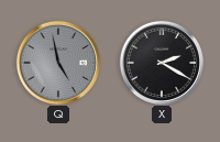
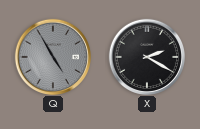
Q: 4:58 -> 4:55 (52, 56)
